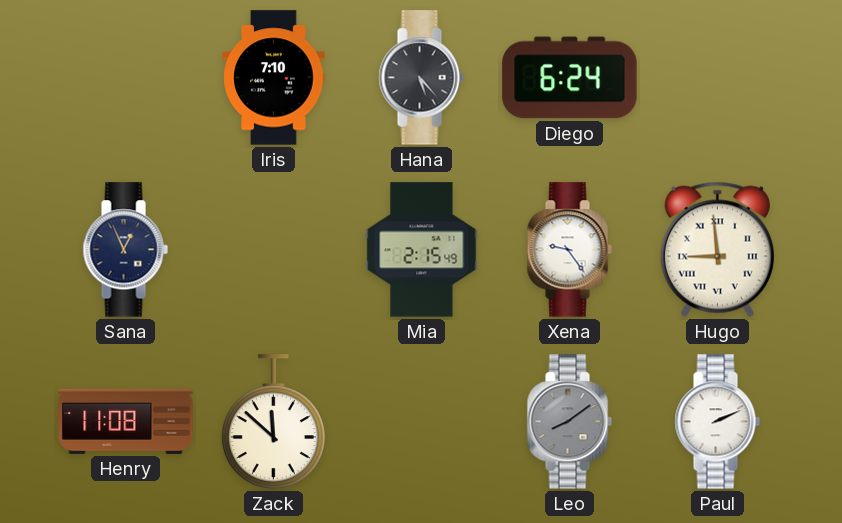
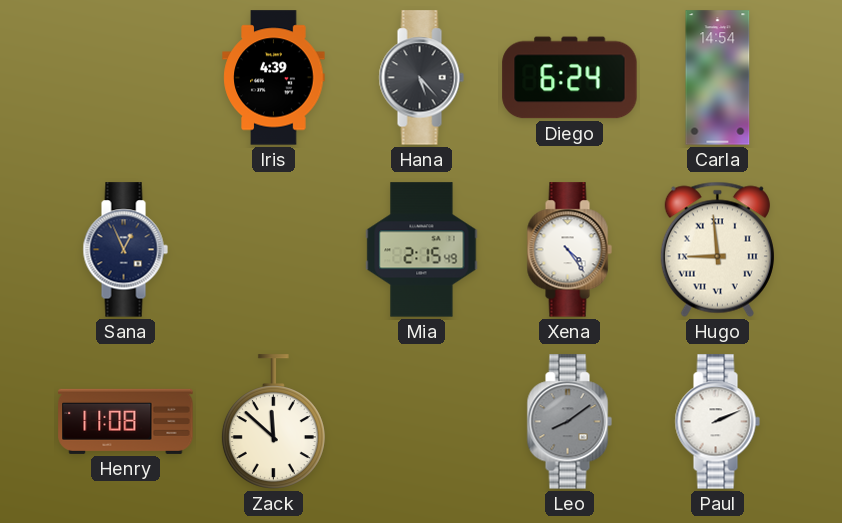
Iris: 7:10 -> 4:39 (274, 78)
Carla: none -> 14:54 (718, 78)
Xena: 9:24 -> 4:24 (569, 250)
